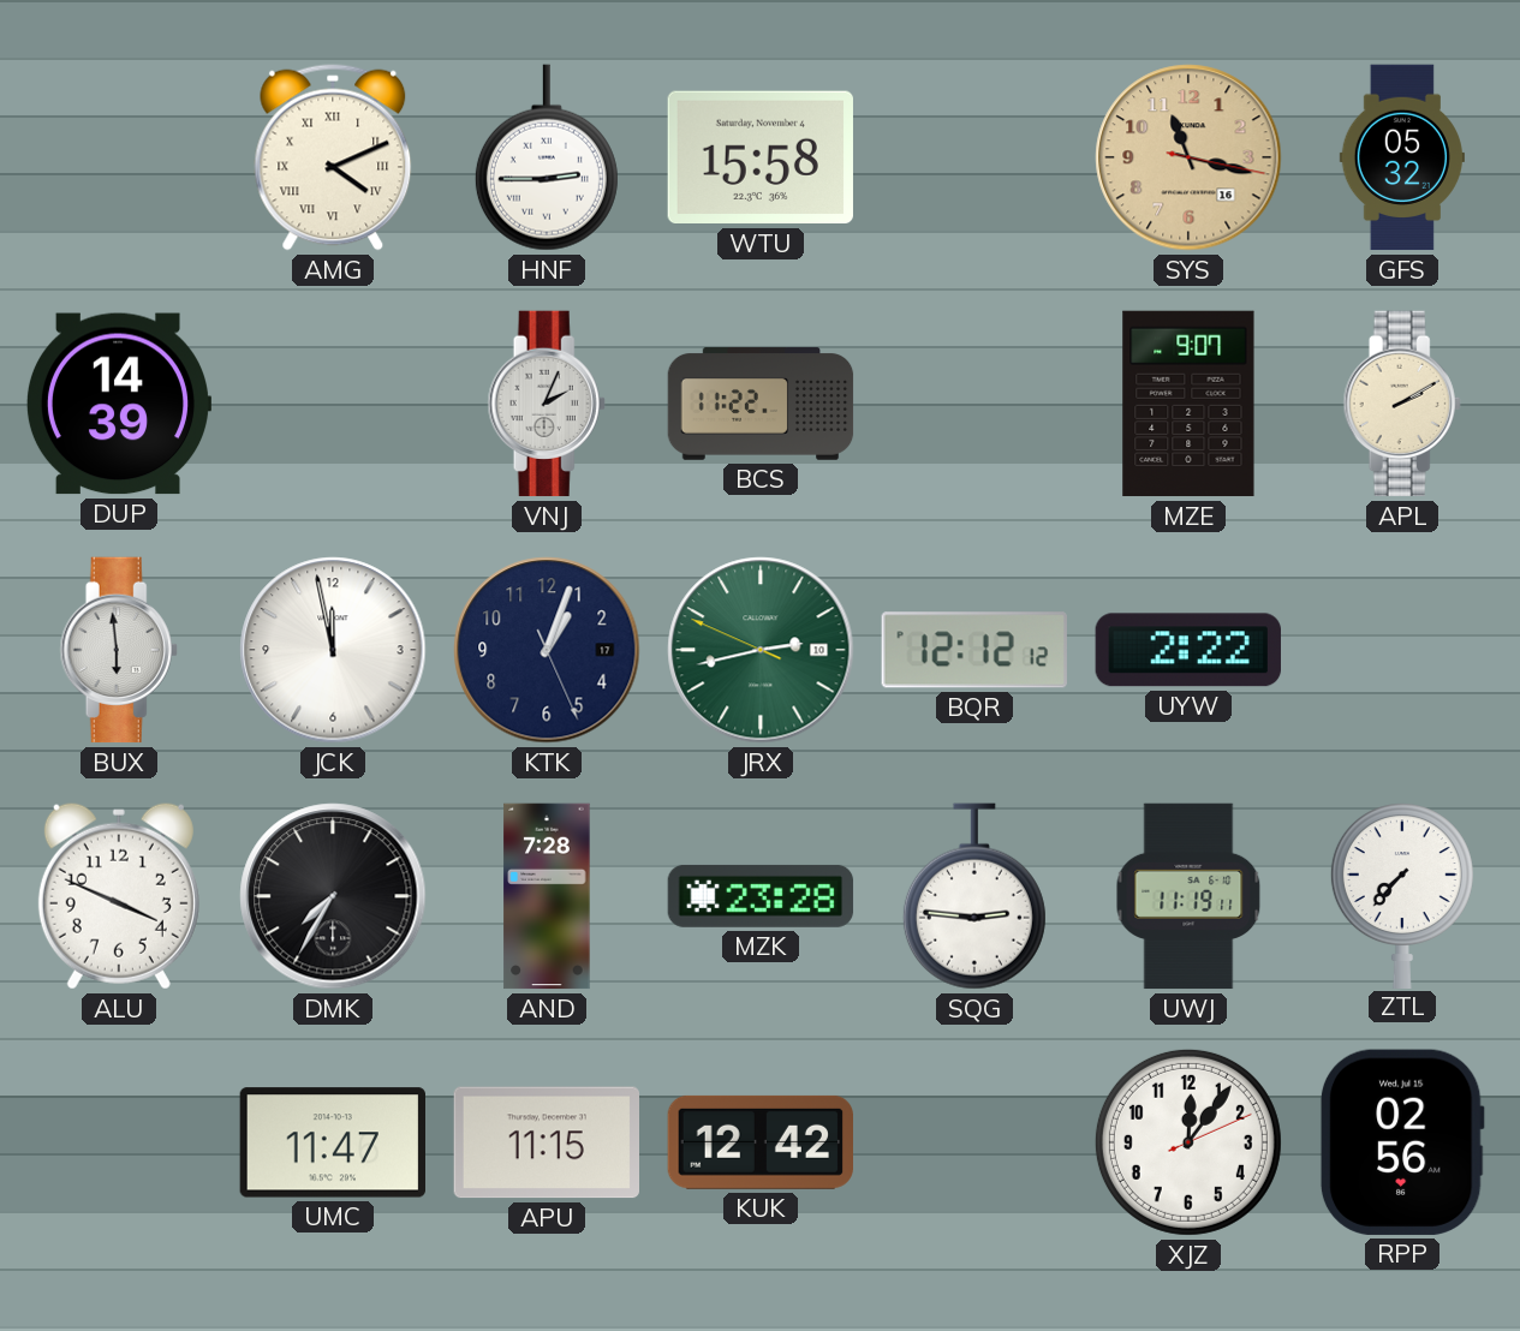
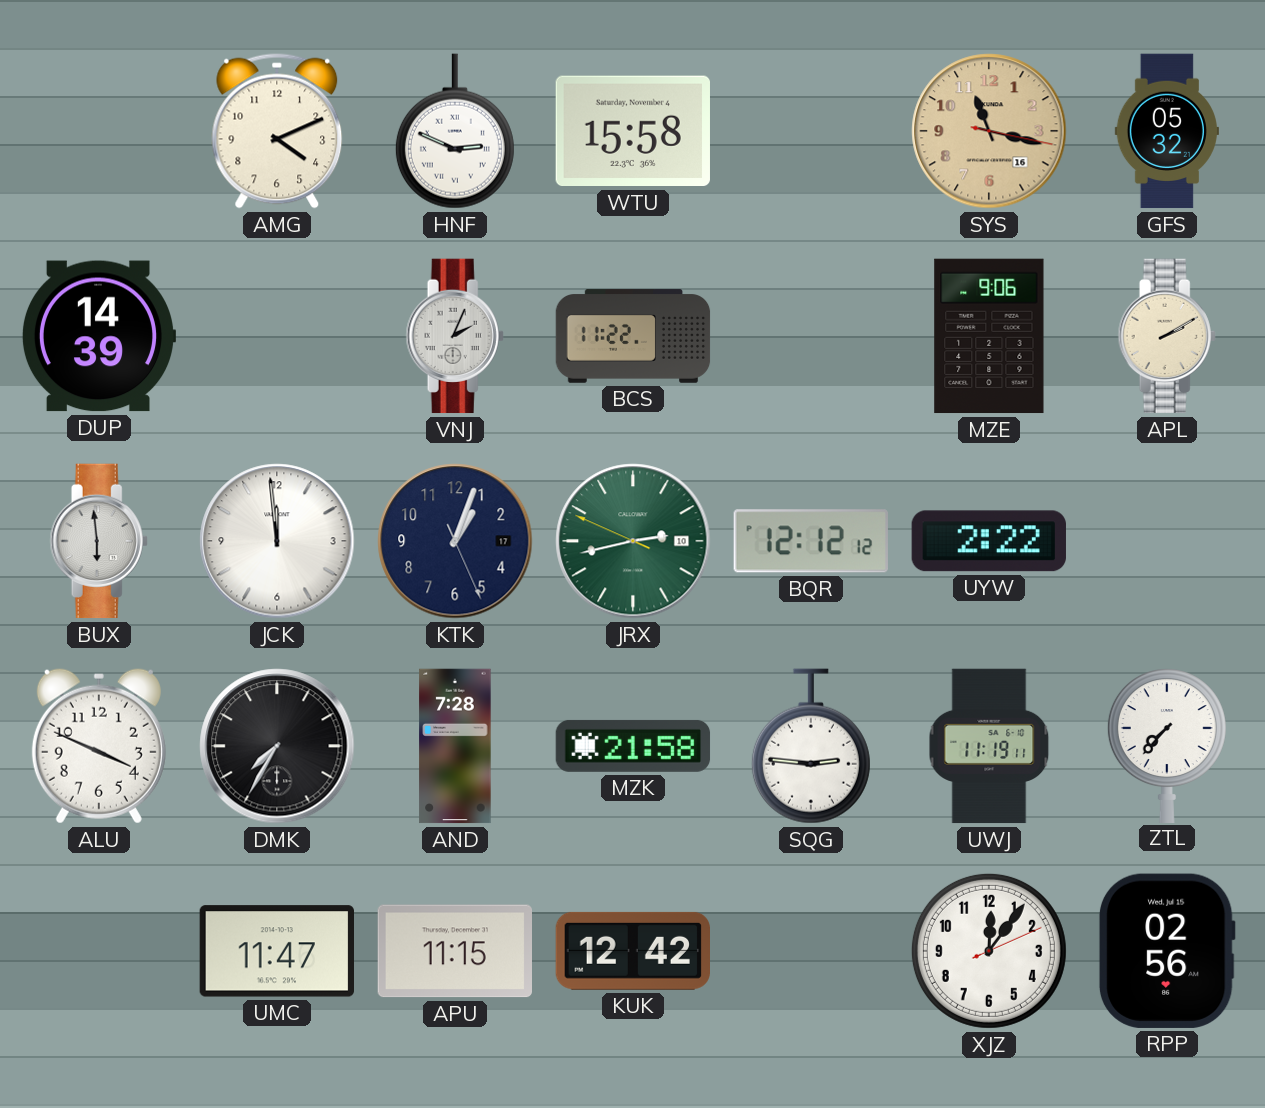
AMG numerals: Roman -> Arabic (277, 131)
HNF: 2:45 -> 2:49 (455, 131)
MZE: 9:07 -> 9:06 (989, 336)
JCK: 11:58 -> 11:59 (277, 541)
MZK: 23:28 -> 21:58 (633, 746)
